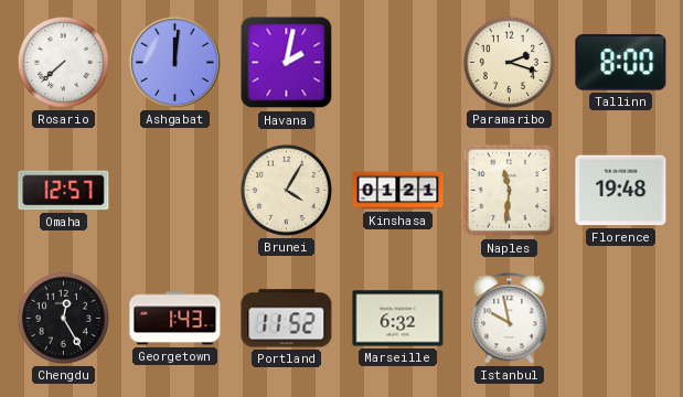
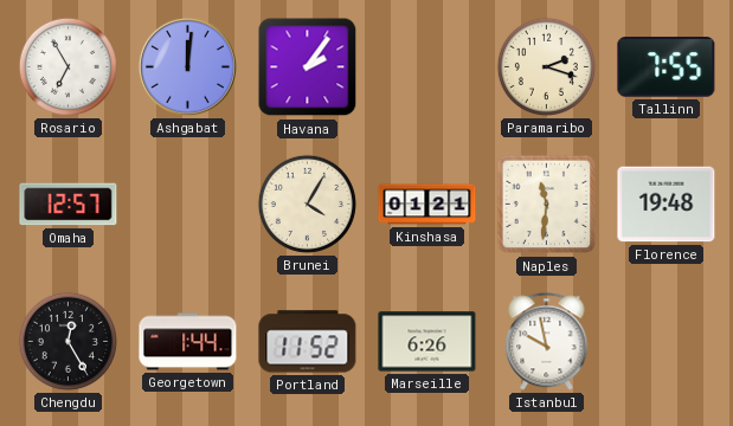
Rosario: 7:38 -> 6:55 (67, 66)
Havana: 2:02 -> 2:06 (308, 67)
Tallinn: 8:00 -> 7:55 (667, 67)
Georgetown: 1:43 -> 1:44 (188, 342)
Marseille: 6:32 -> 6:26 (427, 342)
